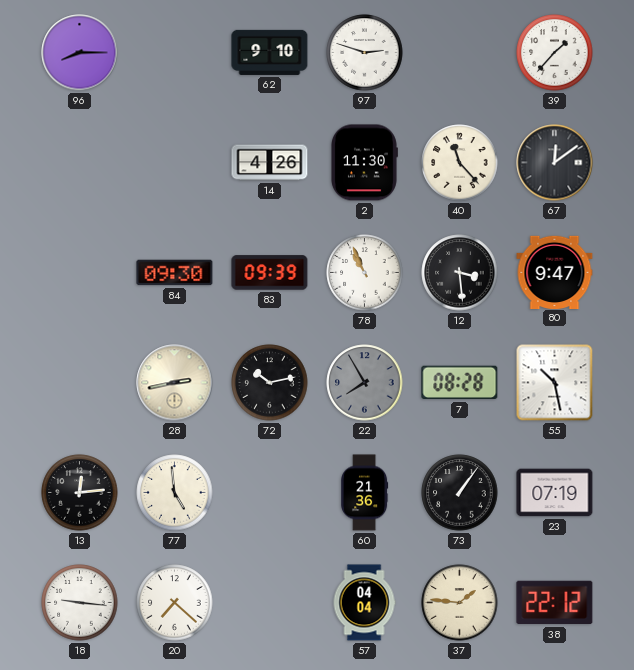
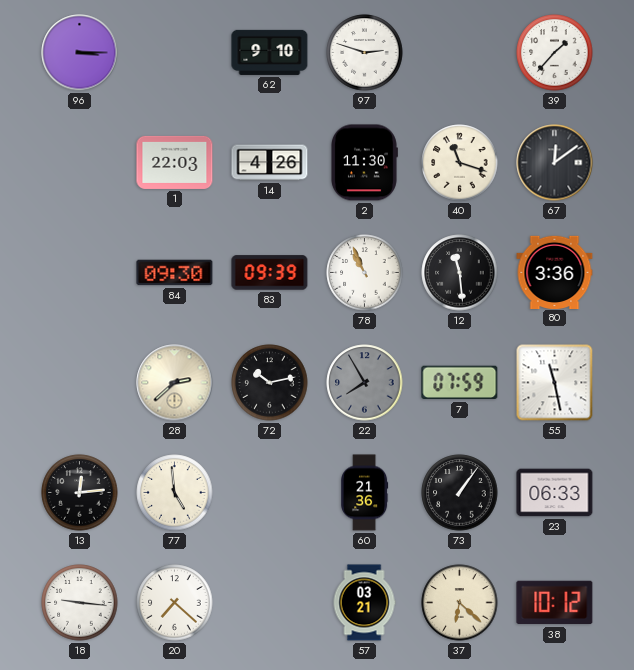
96: 8:15 -> 3:15 (80, 53)
1: none -> 22:03 (175, 162)
40: 11:23 -> 11:18 (460, 163)
12: 3:29 -> 11:29 (460, 273)
80: 9:47 -> 3:36 (555, 272)
28: 2:43 -> 2:38 (175, 383)
7: 08:28 -> 07:59 (460, 383)
55: 10:28 -> 11:28 (555, 383)
23: 07:19 -> 06:33 (555, 493)
57: 04:04 -> 03:21 (364, 603)
37: 1:46 -> 6:22 (460, 603)
38: 22:12 -> 10:12 (555, 603)
